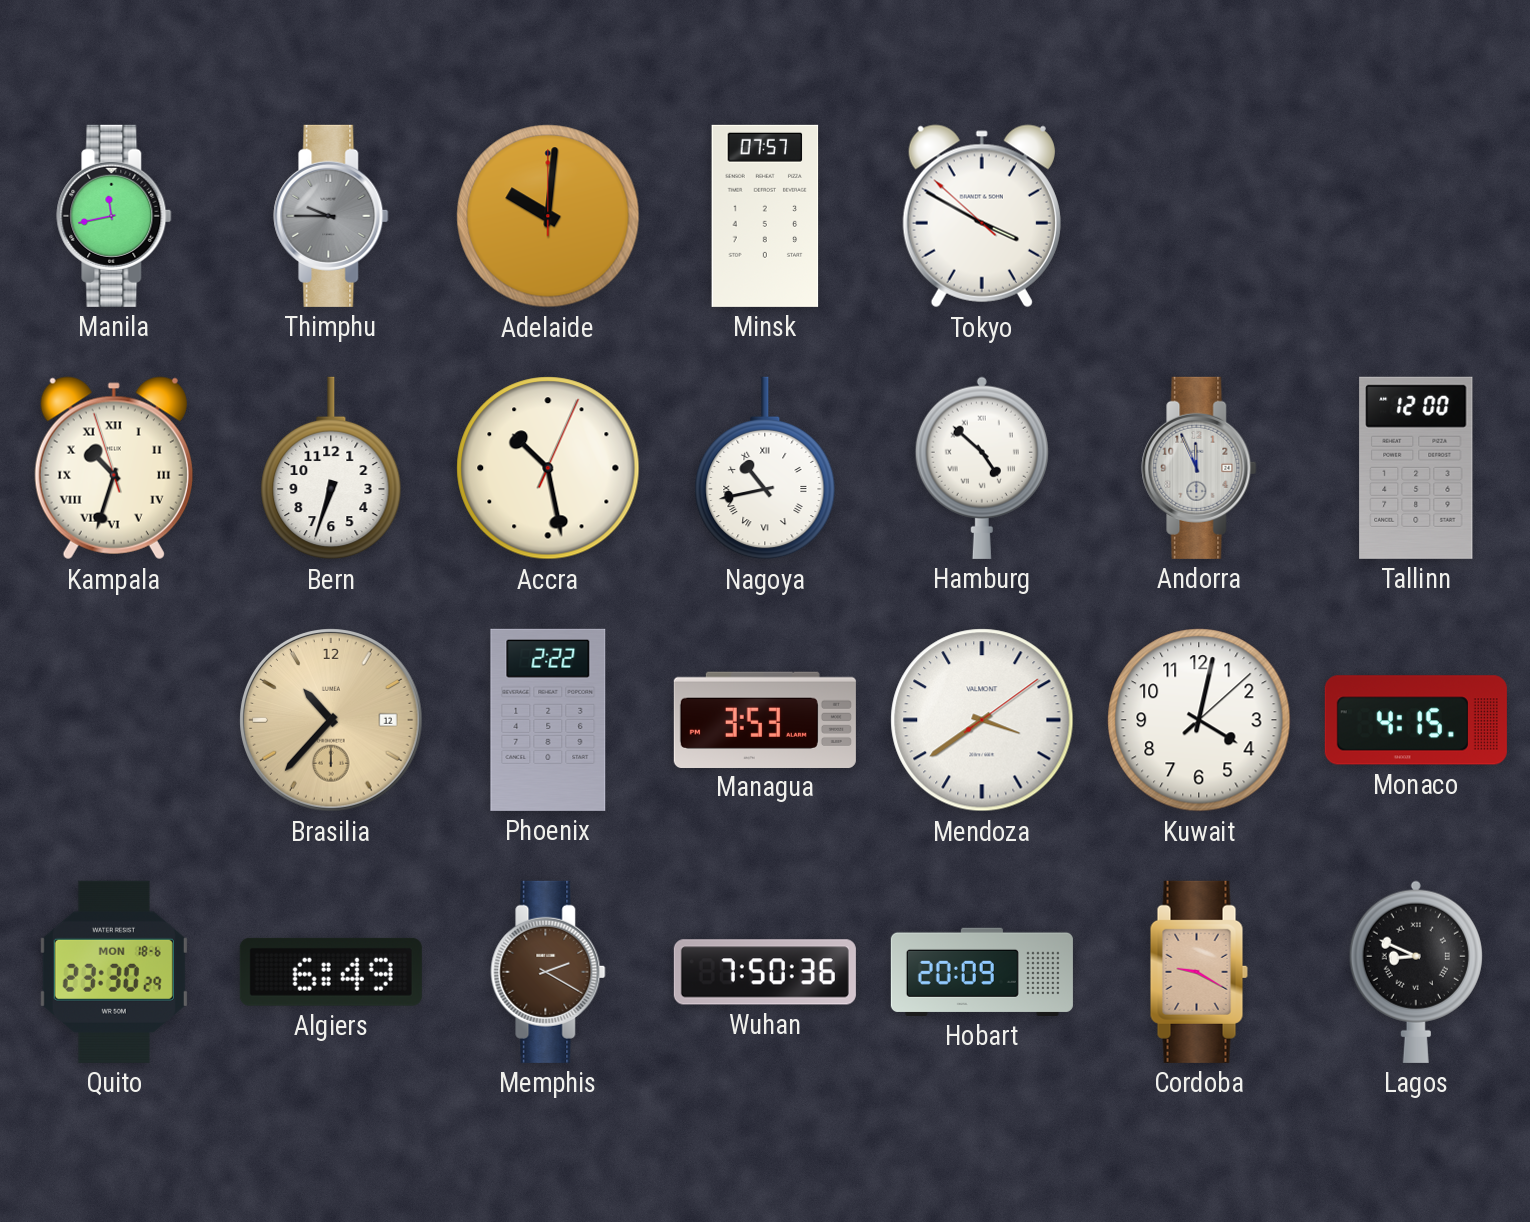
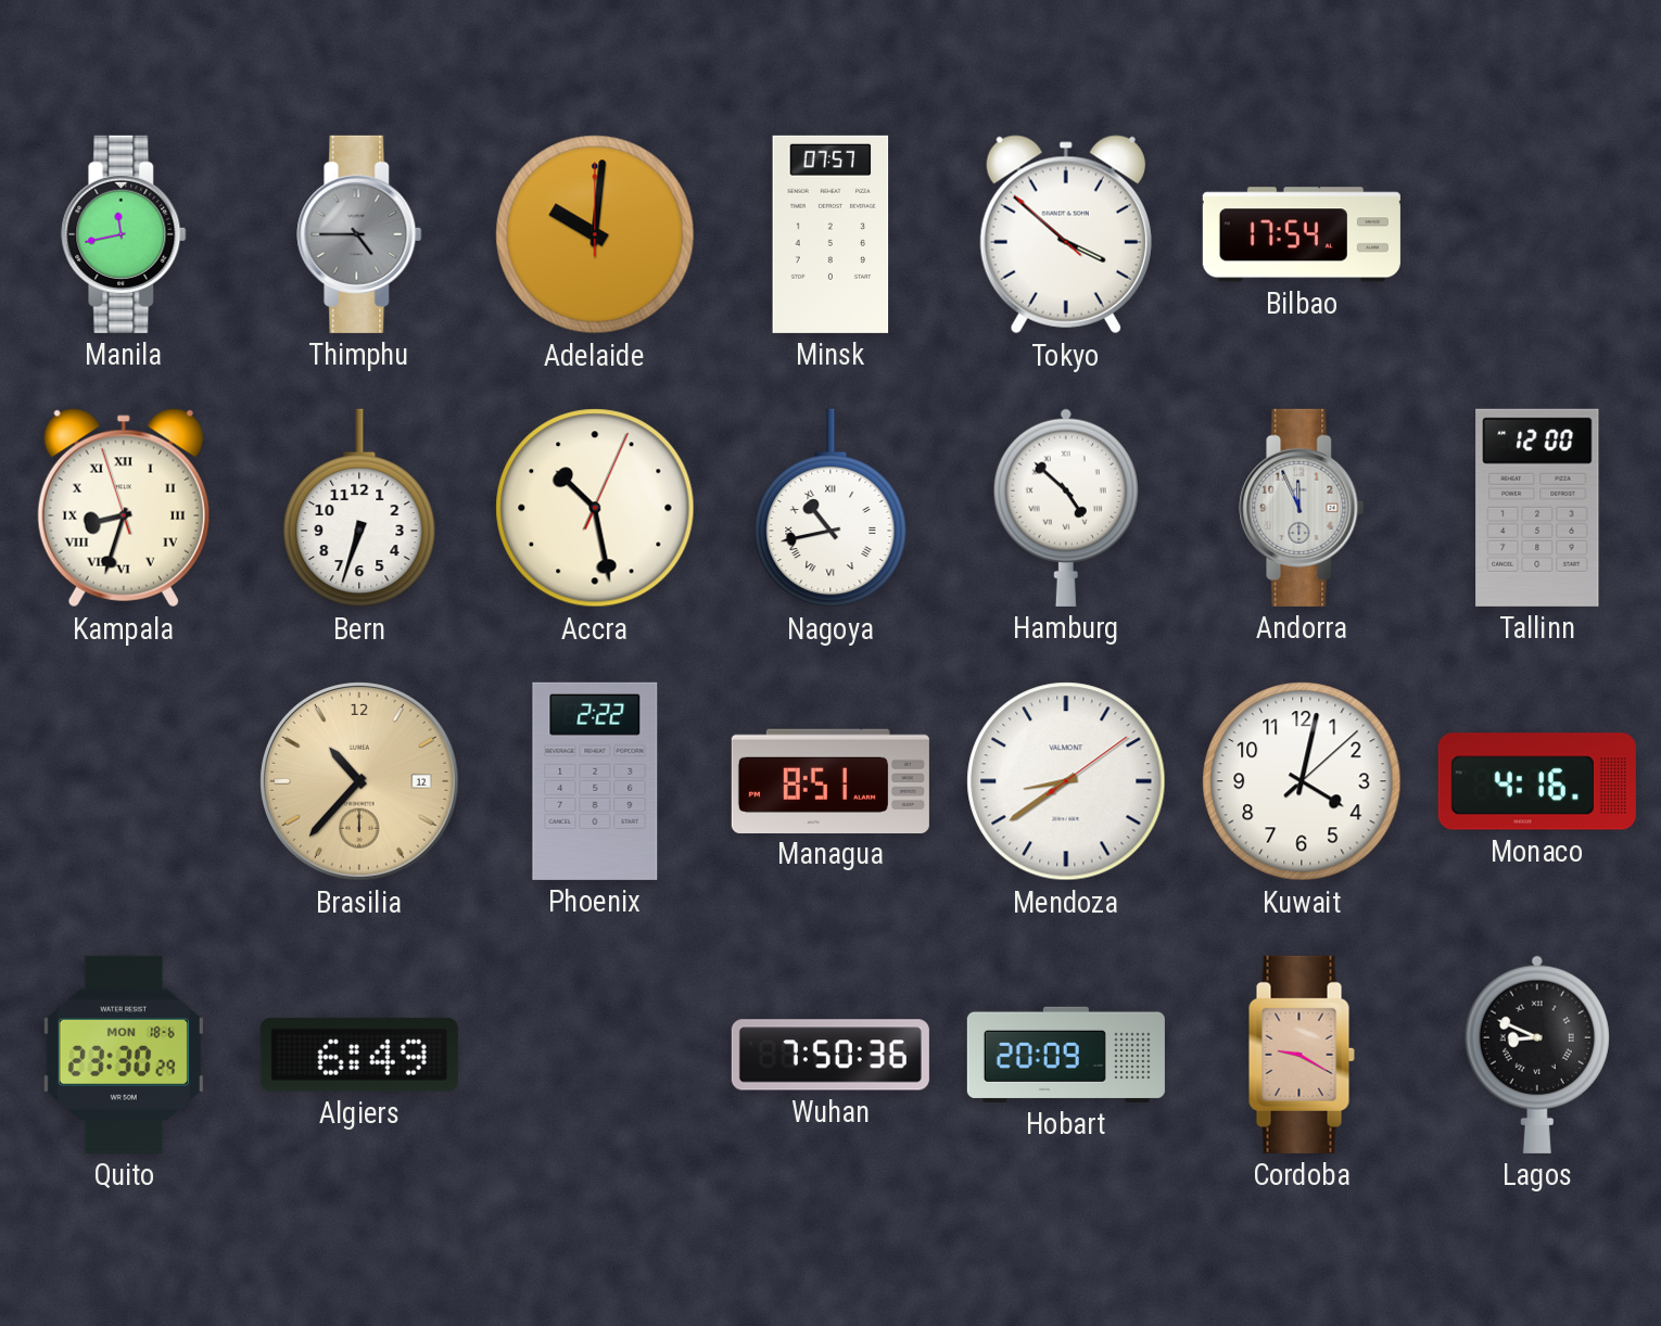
Thimphu: 9:45 -> 4:45 (359, 234)
Tokyo: 3:49 -> 3:51 (1066, 234)
Bilbao: none -> 17:54 (1302, 234)
Kampala: 10:32 -> 8:32 (124, 508)
Managua: 3:53 -> 8:51 (830, 780)
Mendoza: 3:39 -> 8:39 (1066, 781)
Monaco: 4:15 -> 4:16 (1537, 781)
Memphis: 2:20 -> none (548, 972)
